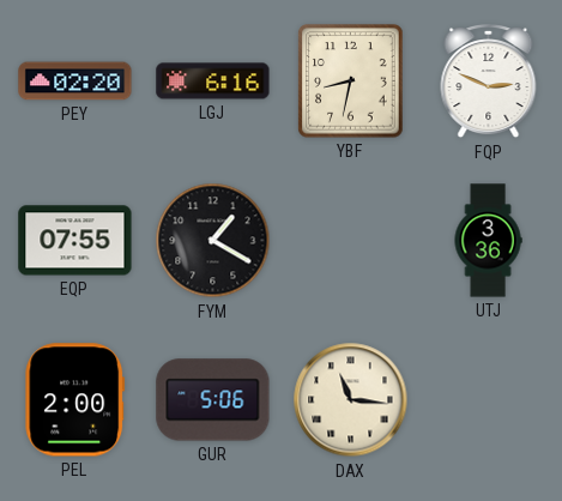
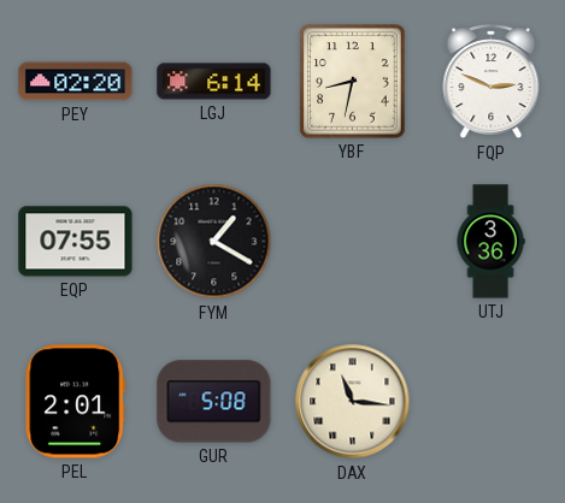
LGJ: 6:16 -> 6:14 (214, 82)
PEL: 2:00 -> 2:01 (76, 402)
GUR: 5:06 -> 5:08 (214, 402)
